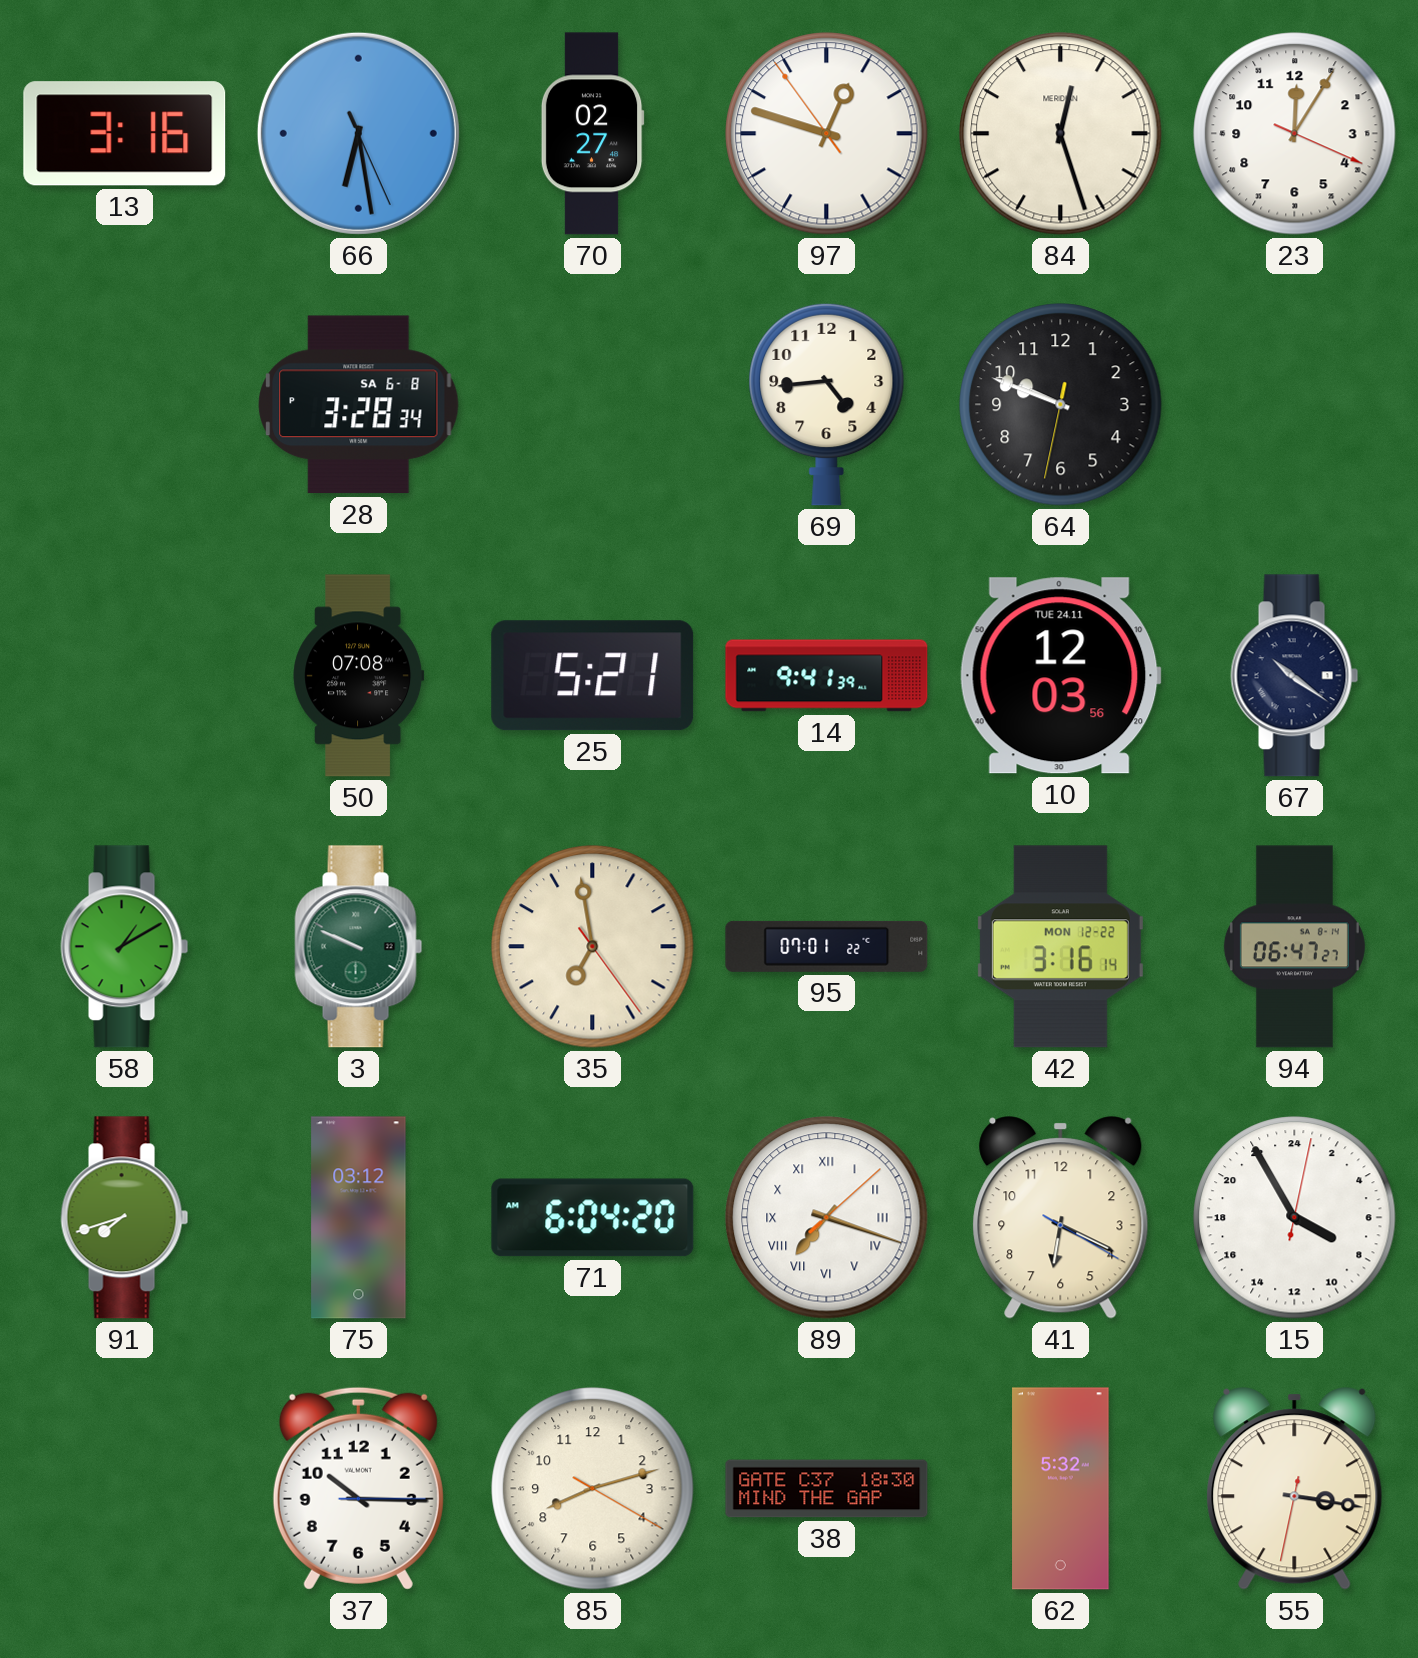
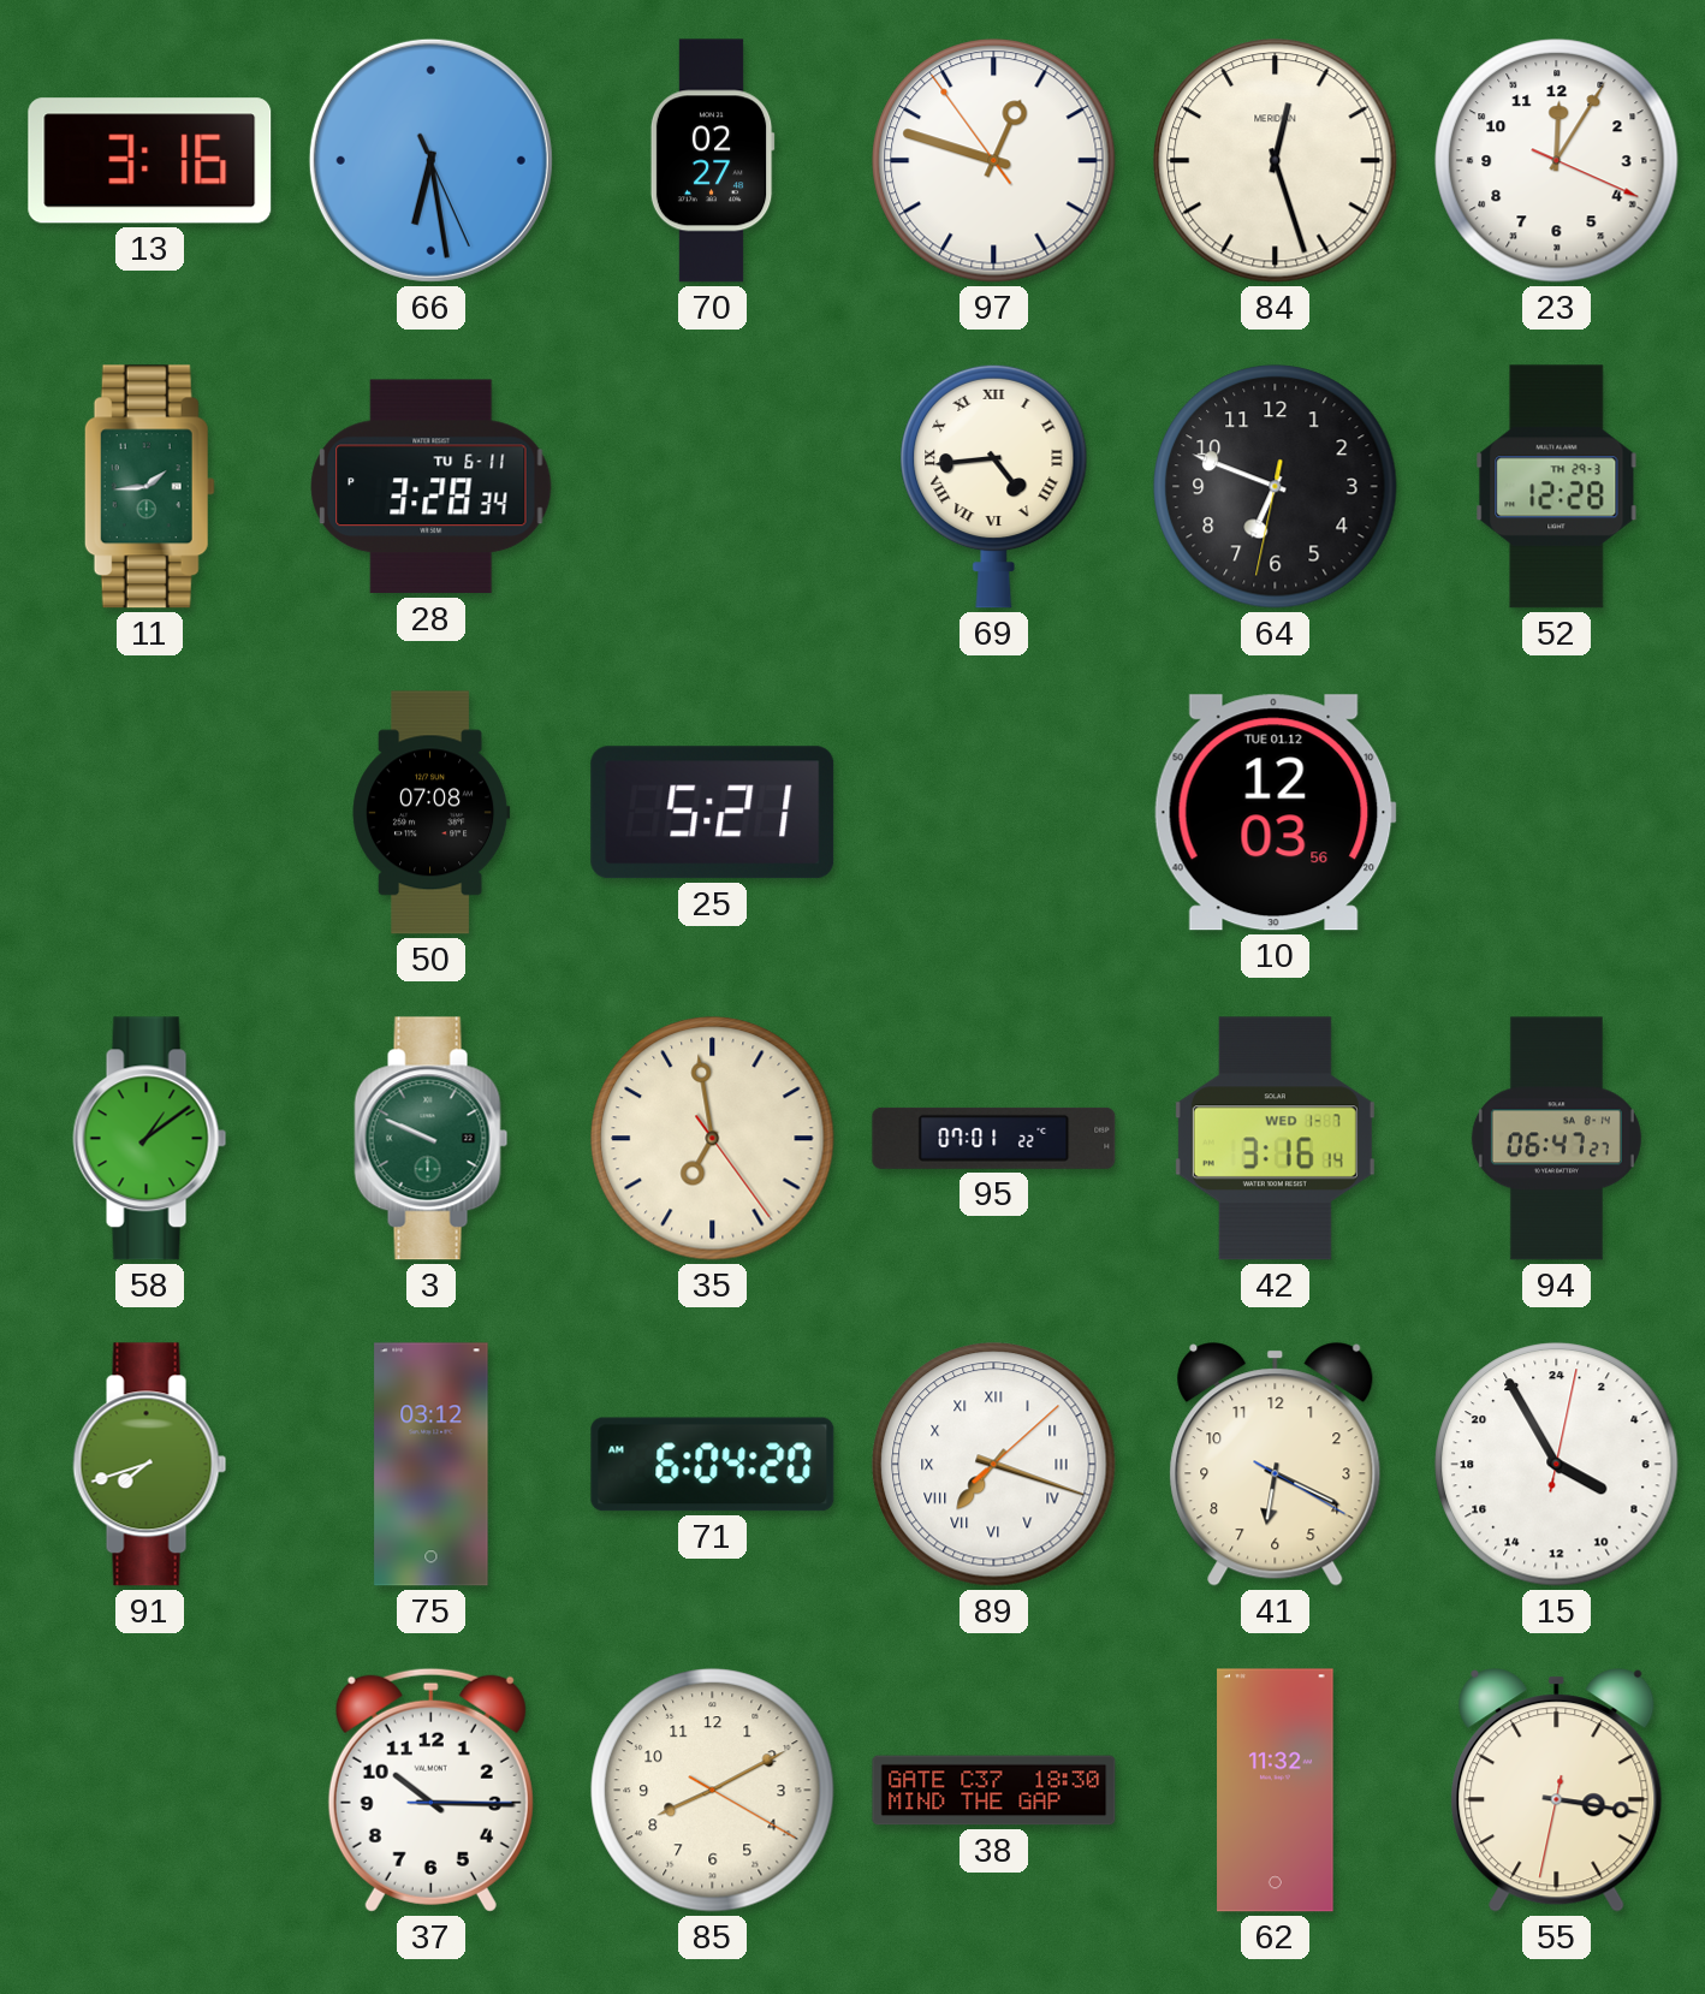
11: none -> 1:44 (149, 487)
28 date: SA 6-8 -> TU 6-11 (432, 487)
69 numerals: Arabic -> Roman (994, 486)
64: 9:48 -> 6:48 (1276, 487)
52: none -> 12:28 (1557, 487)
14: 9:41 -> none (827, 676)
10 date: TUE 24.11 -> TUE 01.12 (1275, 813)
67: 10:21 -> none (1295, 676)
58: 1:10 -> 1:09 (150, 1139)
42 date: MON 12-22 -> WED 1-7 (1275, 1139)
85: 8:12 -> 8:10 (713, 1791)
62: 5:32 -> 11:32 (1276, 1791)
